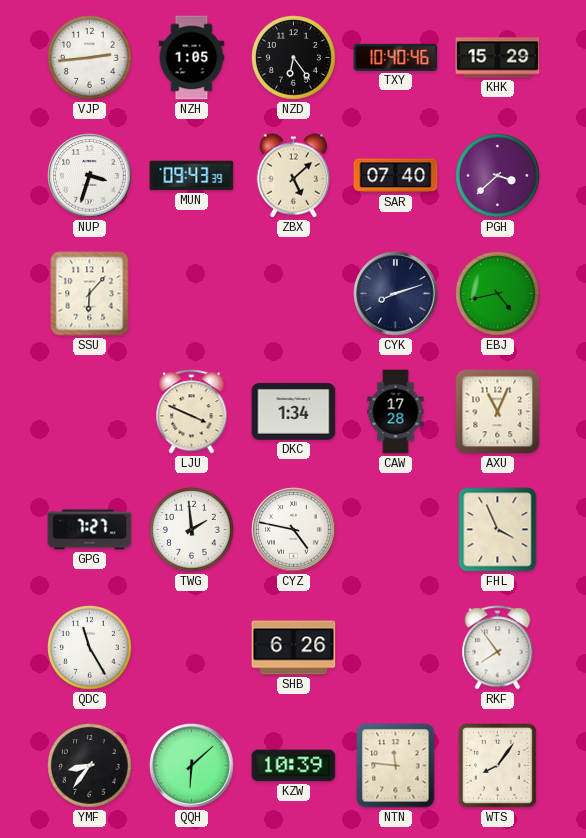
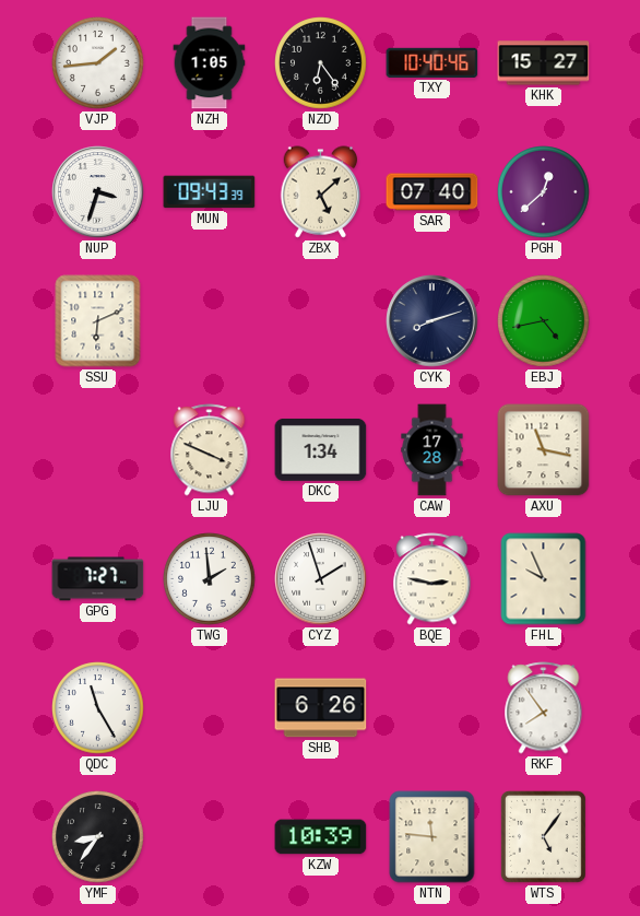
VJP: 2:44 -> 1:44 (98, 63)
KHK: 15:29 -> 15:27 (544, 63)
PGH: 3:38 -> 12:38 (544, 192)
SSU: 6:07 -> 6:11 (98, 321)
AXU: 11:04 -> 11:17 (544, 450)
CYZ: 4:47 -> 1:57 (321, 579)
BQE: none -> 2:47 (432, 579)
FHL: 3:56 -> 9:56 (544, 579)
QQH: 6:08 -> none (192, 766)
WTS: 8:06 -> 5:06 (543, 836)
